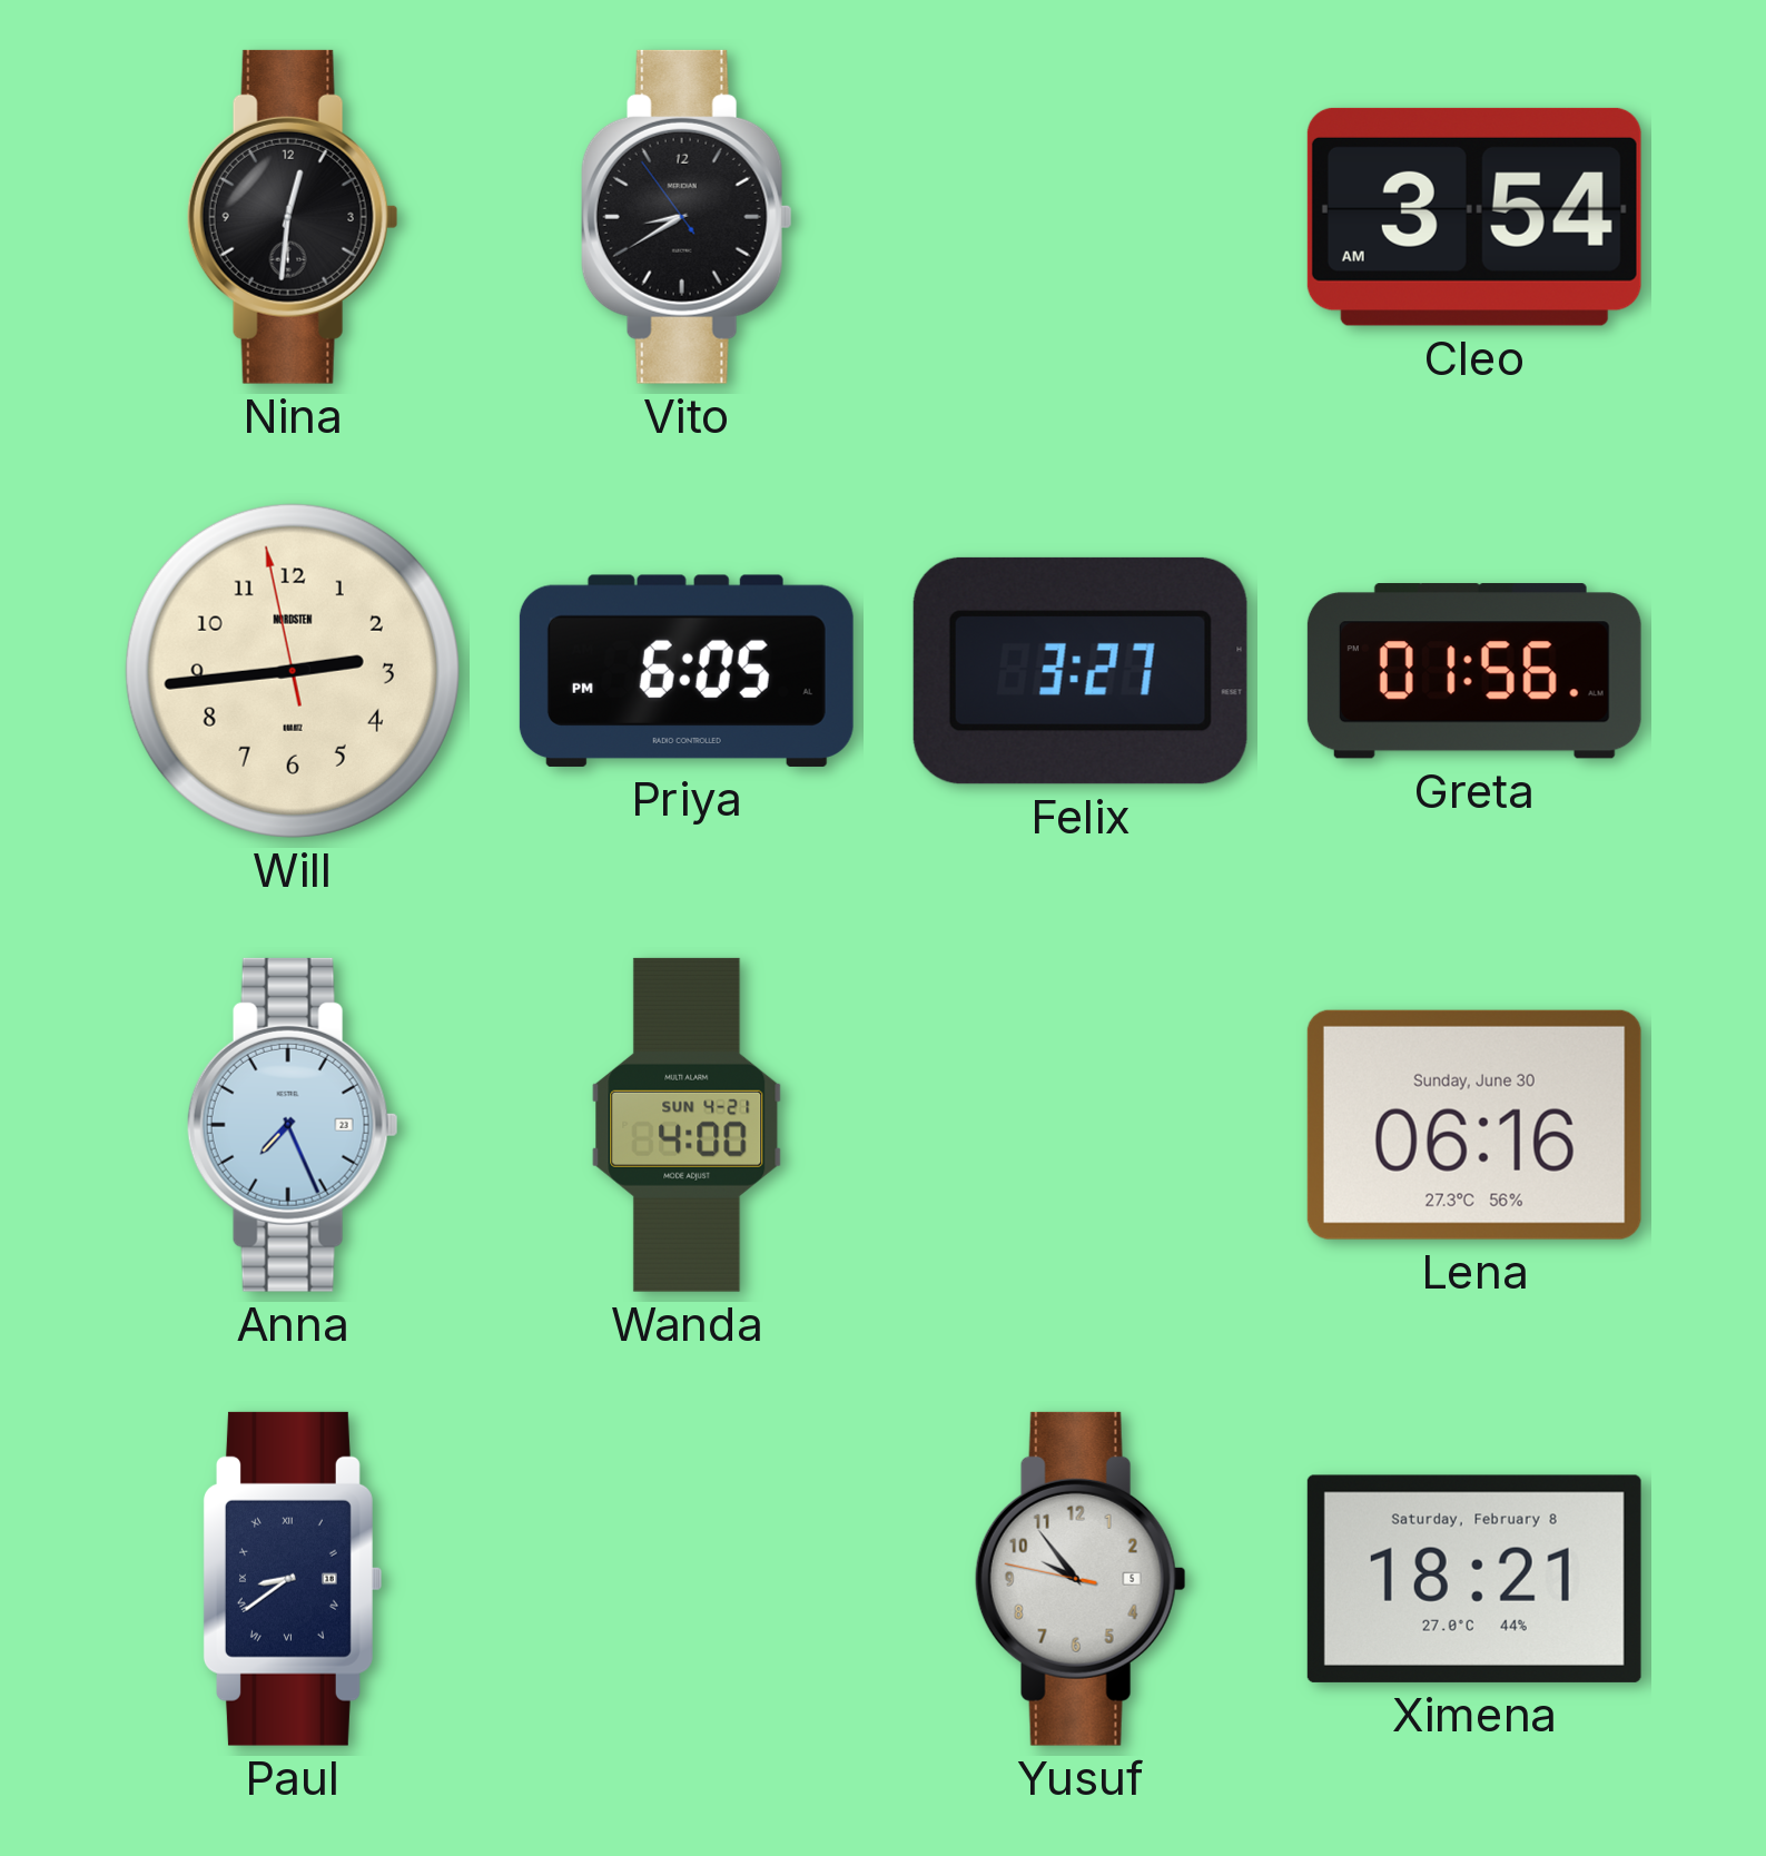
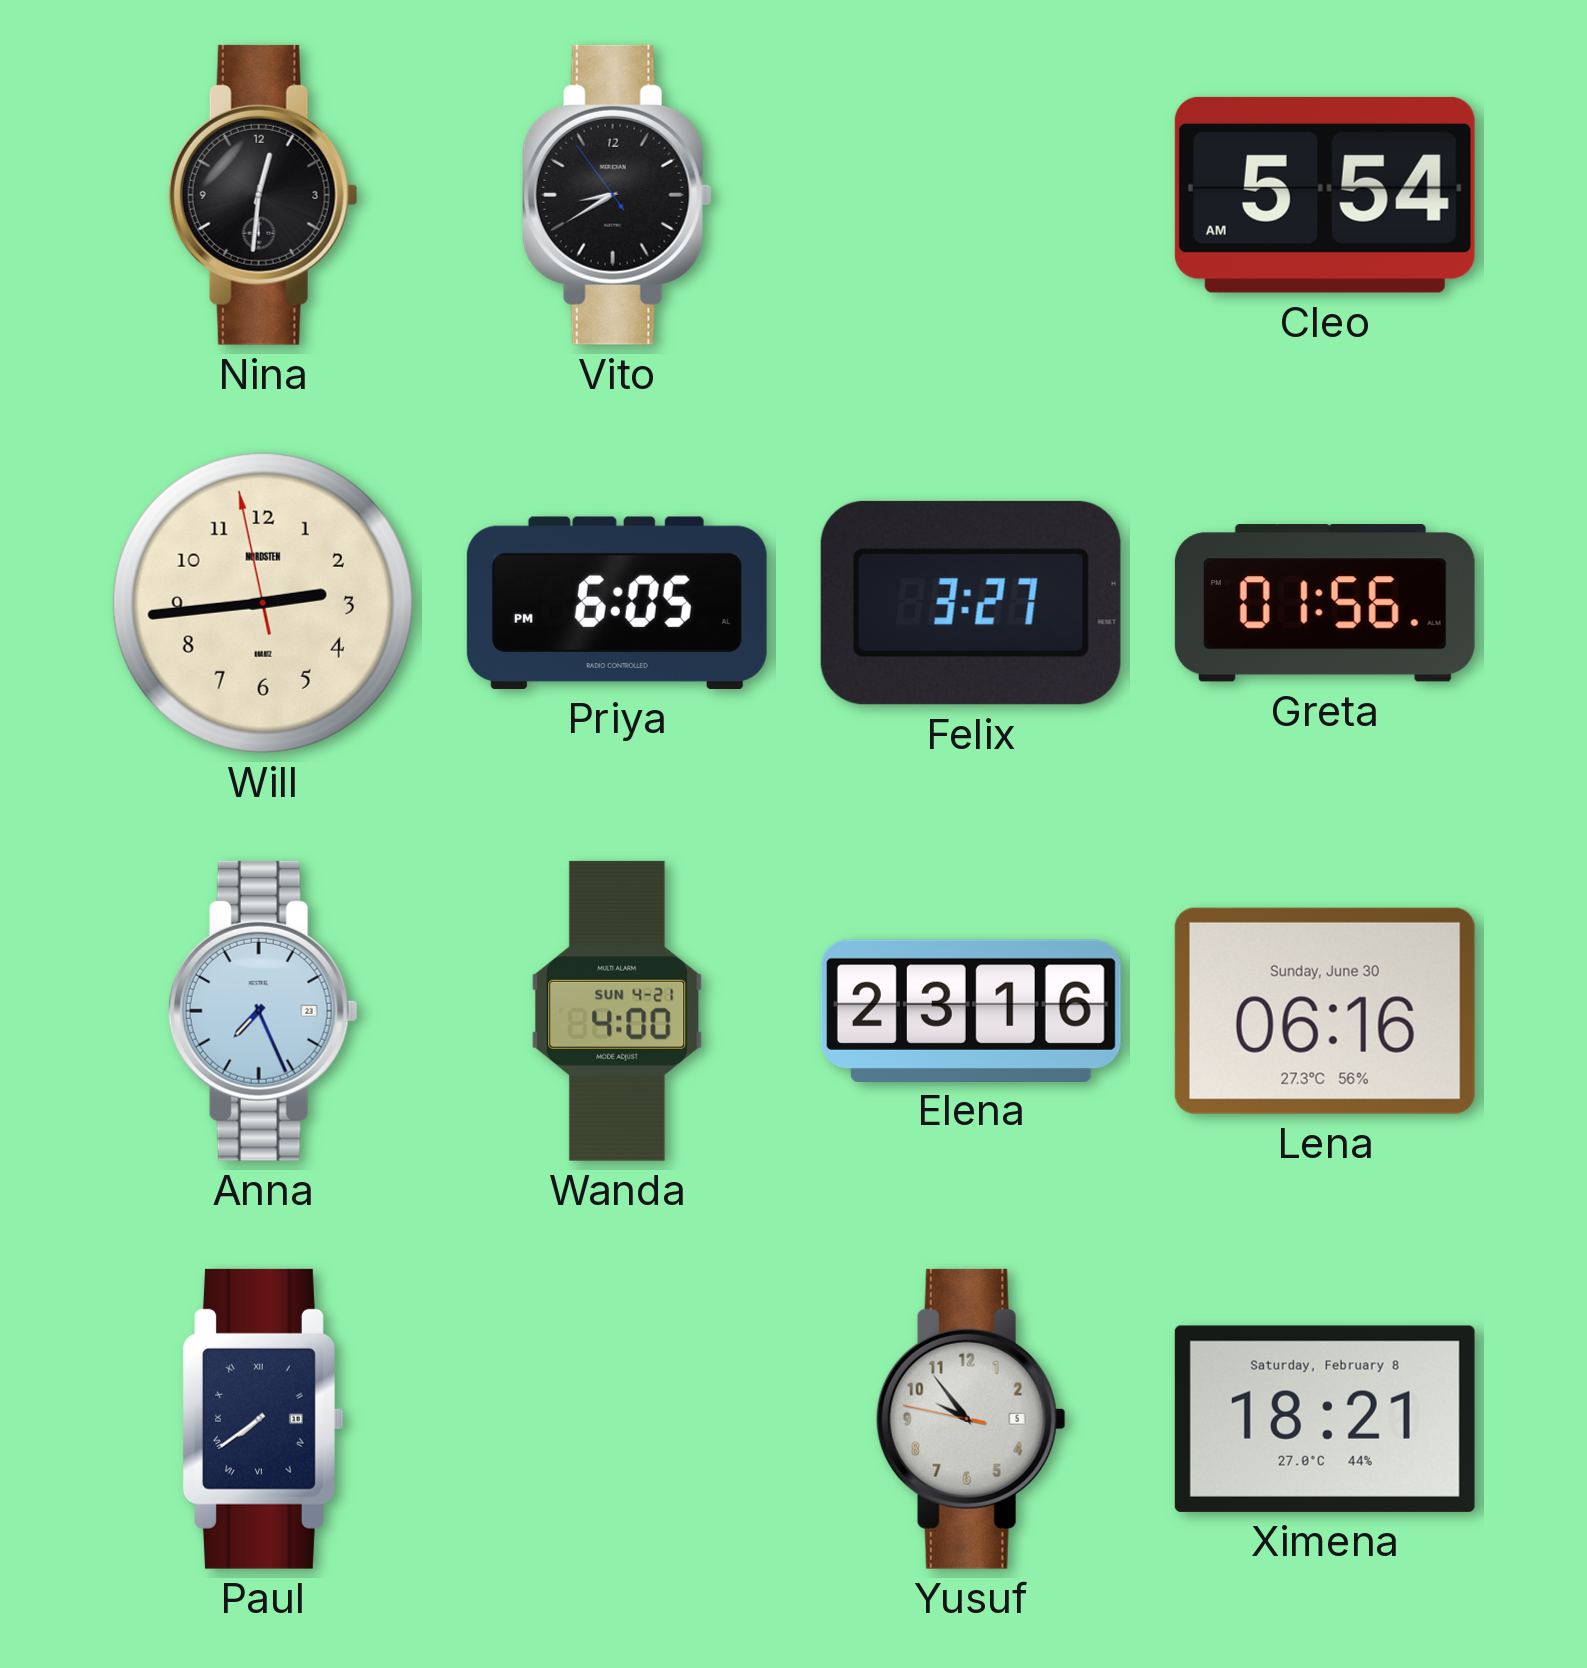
Cleo: 3:54 -> 5:54 (1325, 195)
Elena: none -> 23:16 (971, 1010)
Paul: 8:39 -> 7:39 (262, 1419)
